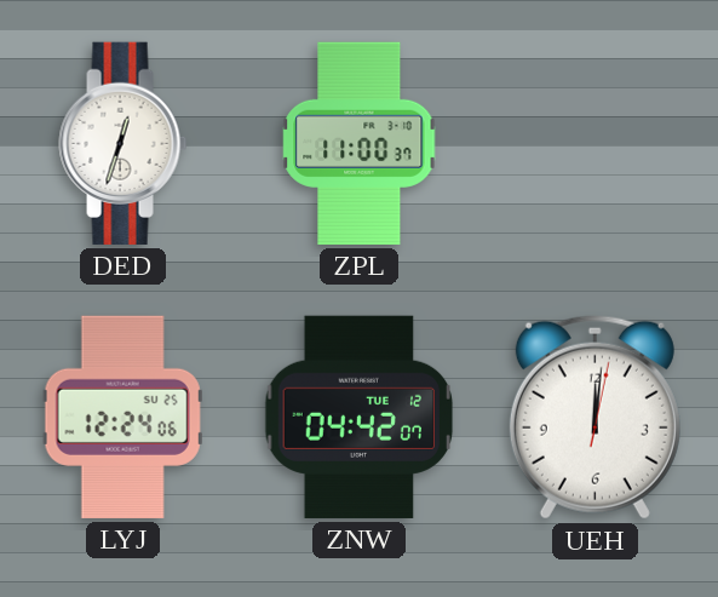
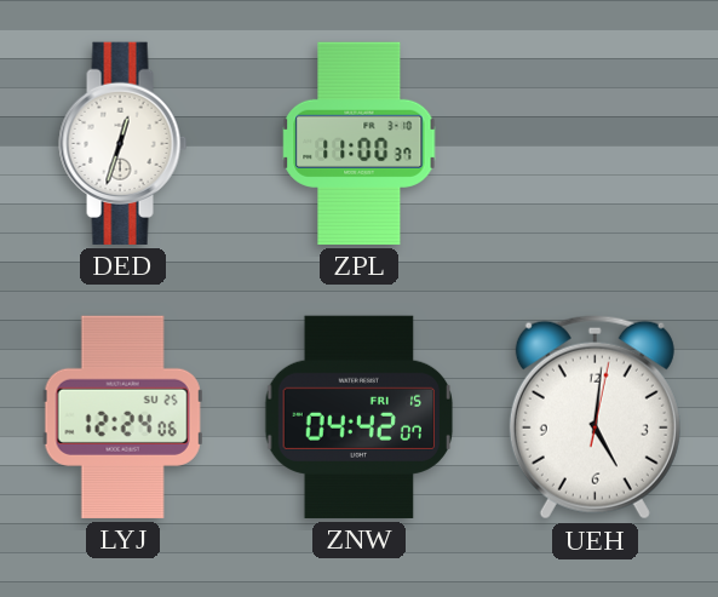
ZNW date: TUE 12 -> FRI 15 (358, 417)
UEH: 12:01 -> 5:01 (594, 418)
